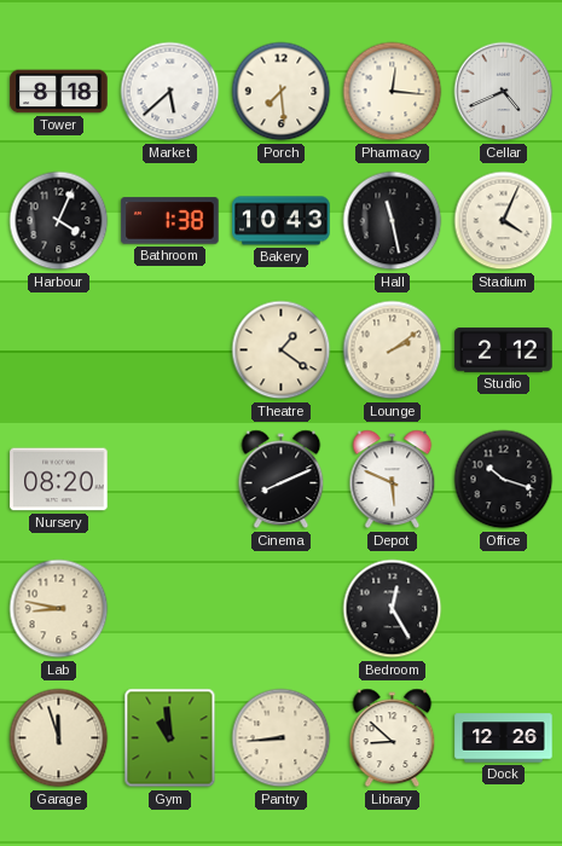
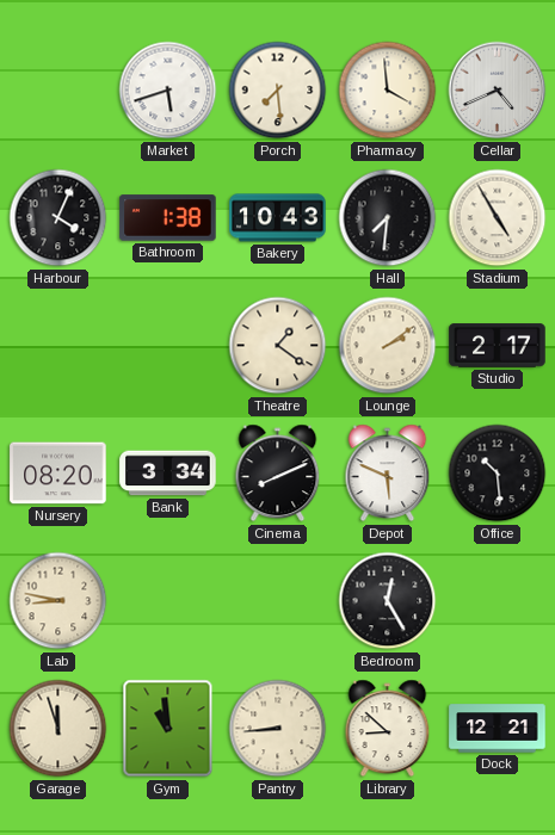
Tower: 8:18 -> none (59, 92)
Market: 5:38 -> 5:42 (168, 91)
Pharmacy: 12:16 -> 3:59 (388, 91)
Hall: 11:28 -> 7:31 (388, 218)
Stadium: 4:04 -> 4:55 (498, 218)
Studio: 2:12 -> 2:17 (498, 346)
Bank: none -> 3:34 (168, 474)
Office: 10:18 -> 10:29 (498, 474)
Dock: 12:26 -> 12:21 (498, 729)
